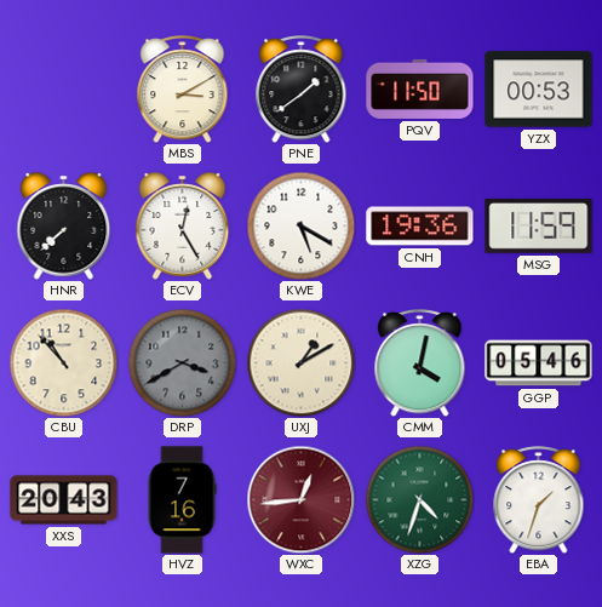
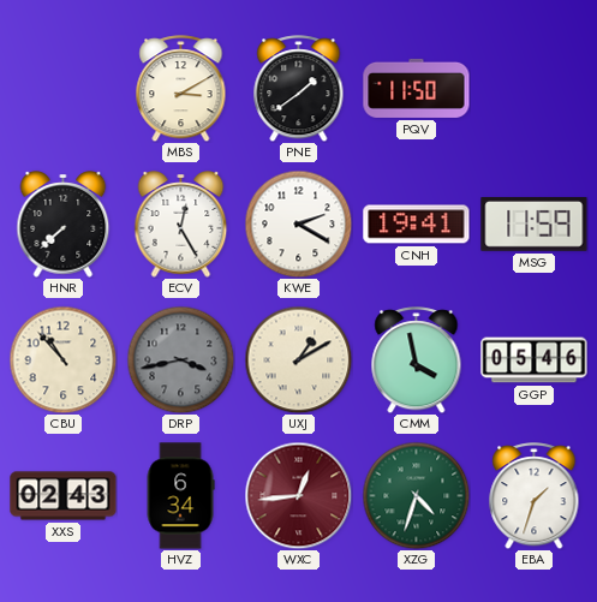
YZX: 00:53 -> none (539, 90)
KWE: 5:20 -> 2:20 (298, 223)
CNH: 19:36 -> 19:41 (417, 225)
DRP: 3:40 -> 3:43 (180, 359)
CMM: 4:02 -> 3:58 (417, 360)
XXS: 20:43 -> 02:43 (64, 496)
HVZ: 7:16 -> 6:34 (180, 496)
